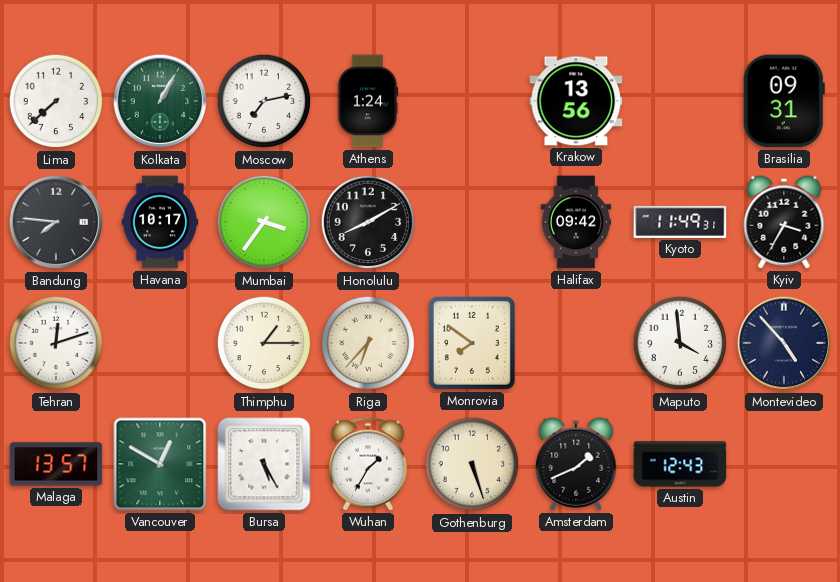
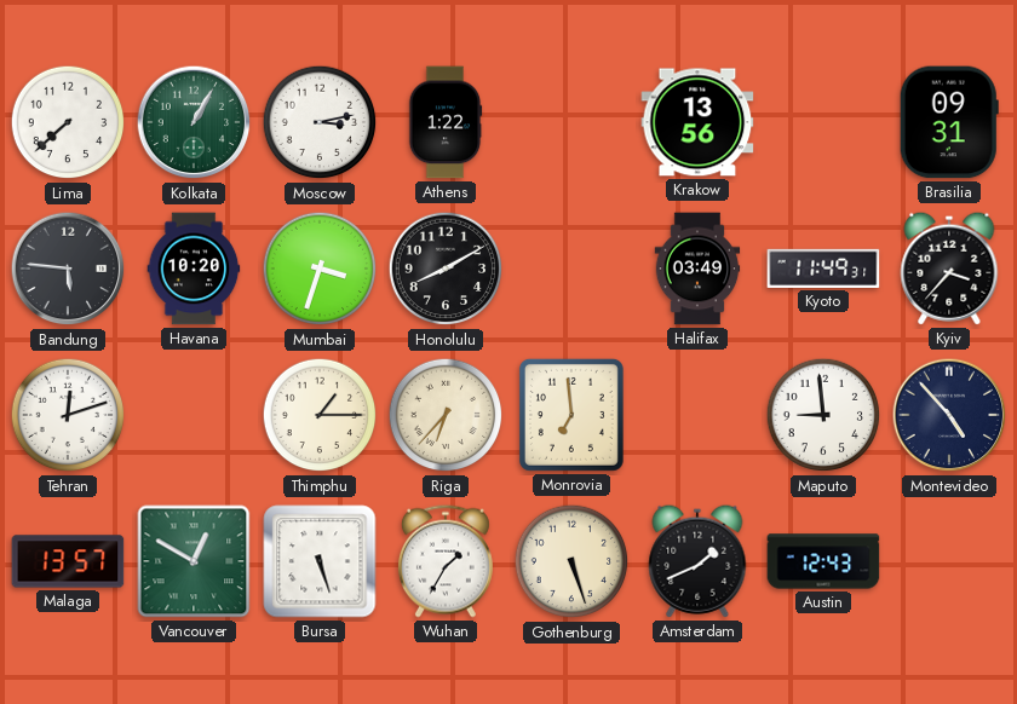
Moscow: 7:13 -> 3:13 (320, 122)
Athens: 1:24 -> 1:22 (446, 122)
Bandung: 7:46 -> 5:46 (68, 269)
Havana: 10:17 -> 10:20 (194, 269)
Mumbai: 3:36 -> 3:33 (320, 269)
Halifax: 09:42 -> 03:49 (697, 269)
Kyiv: 3:35 -> 3:37 (949, 269)
Monrovia: 7:51 -> 6:59 (571, 415)
Maputo: 3:59 -> 8:59 (823, 415)
Bursa: 5:25 -> 5:27 (320, 561)
